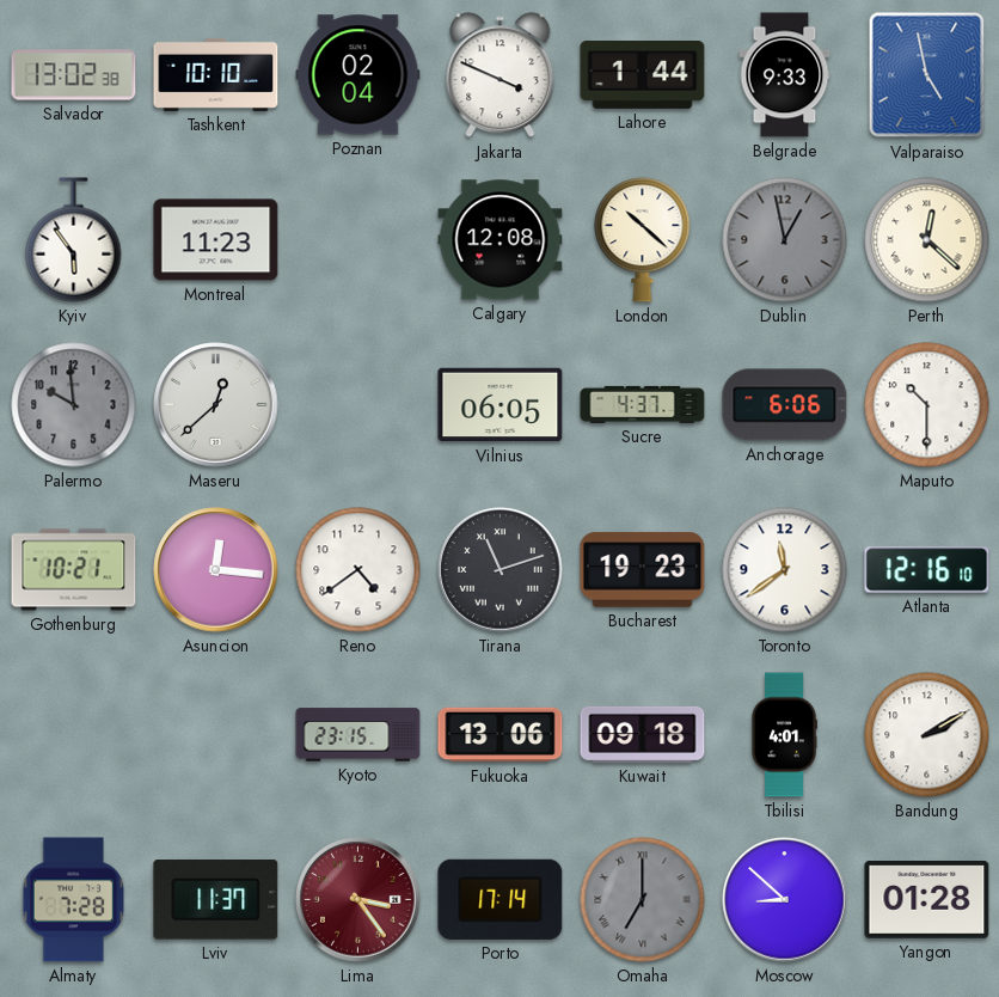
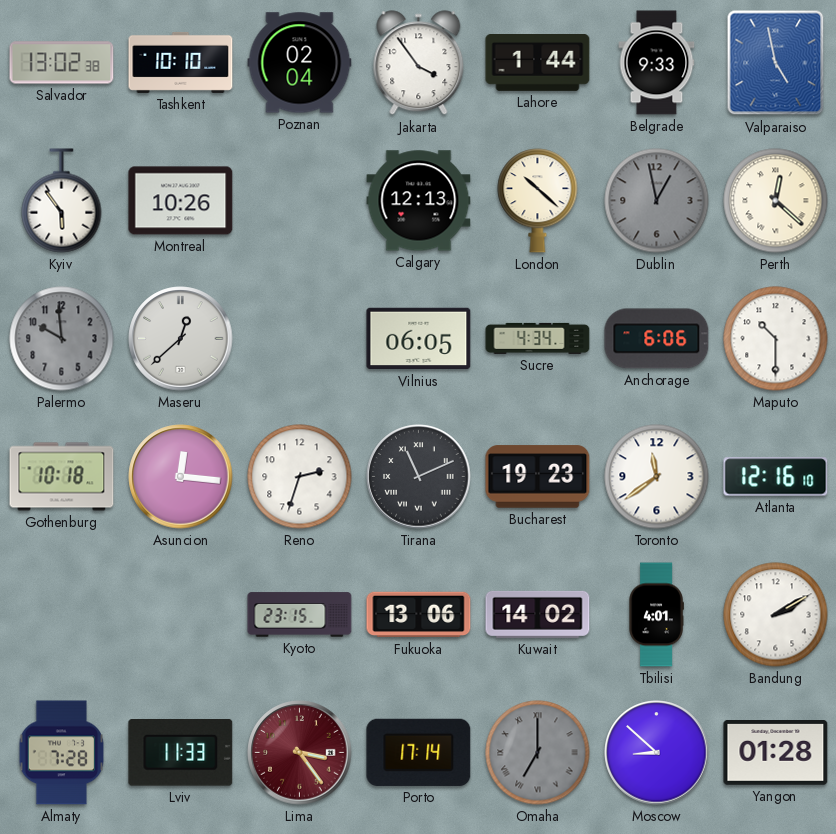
Jakarta: 3:49 -> 3:54 (419, 63)
Montreal: 11:23 -> 10:26 (181, 201)
Calgary: 12:08 -> 12:13 (419, 201)
Sucre: 4:37 -> 4:34 (538, 338)
Gothenburg: 10:21 -> 10:18 (62, 477)
Reno: 4:39 -> 2:33 (300, 477)
Tirana: 11:12 -> 11:11 (419, 477)
Kuwait: 09:18 -> 14:02 (538, 614)
Lviv: 11:37 -> 11:33 (181, 753)
